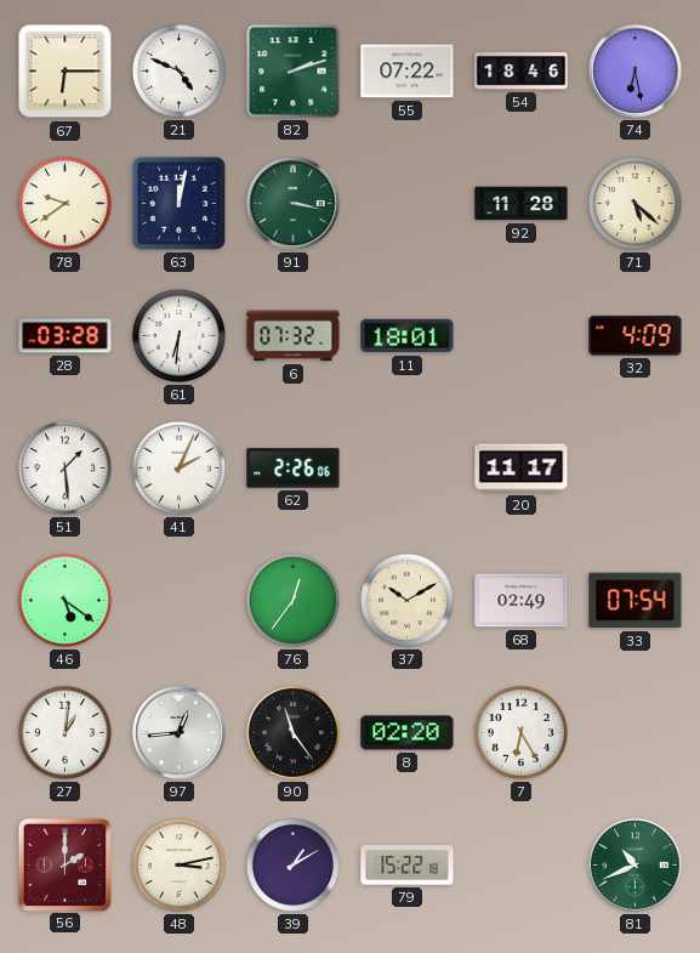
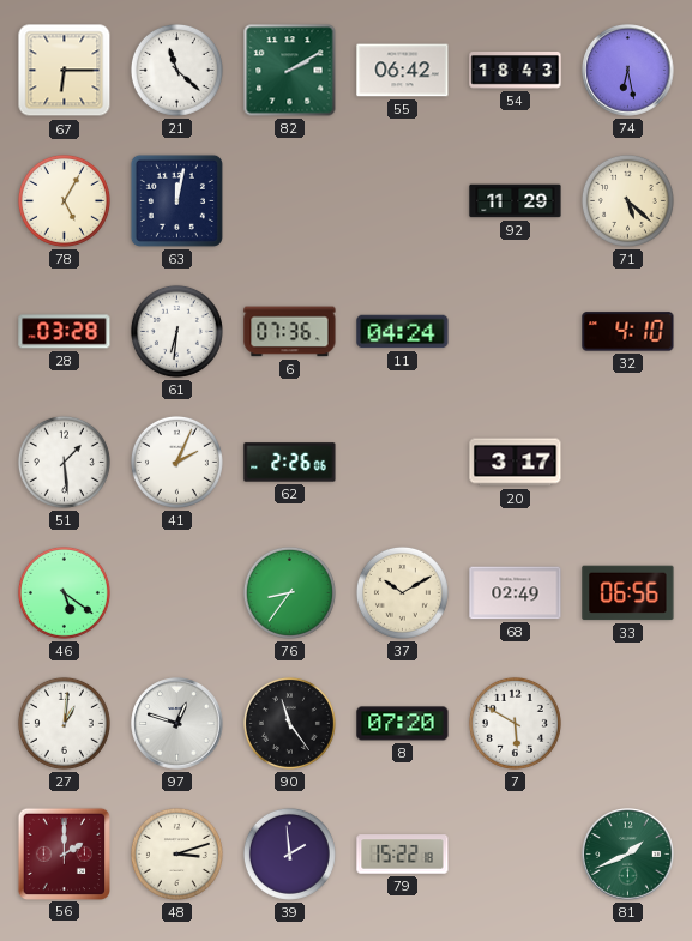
21: 4:49 -> 11:22 (176, 70)
82: 2:12 -> 2:10 (290, 71)
55: 07:22 -> 06:42 (403, 71)
54: 18:46 -> 18:43 (516, 71)
78: 9:39 -> 5:05 (64, 200)
91: 3:17 -> none (294, 204)
92: 11:28 -> 11:29 (516, 201)
6: 07:32 -> 07:36 (290, 332)
11: 18:01 -> 04:24 (403, 332)
32: 4:09 -> 4:10 (628, 332)
20: 11:17 -> 3:17 (516, 463)
76: 12:36 -> 8:36 (289, 592)
33: 07:54 -> 06:56 (628, 593)
97: 12:44 -> 12:48 (177, 724)
8: 02:20 -> 07:20 (403, 724)
7: 6:25 -> 5:50 (515, 723)
48: 3:13 -> 3:12 (176, 853)
39: 1:10 -> 1:59 (289, 853)
81: 10:41 -> 1:41 (628, 855)
